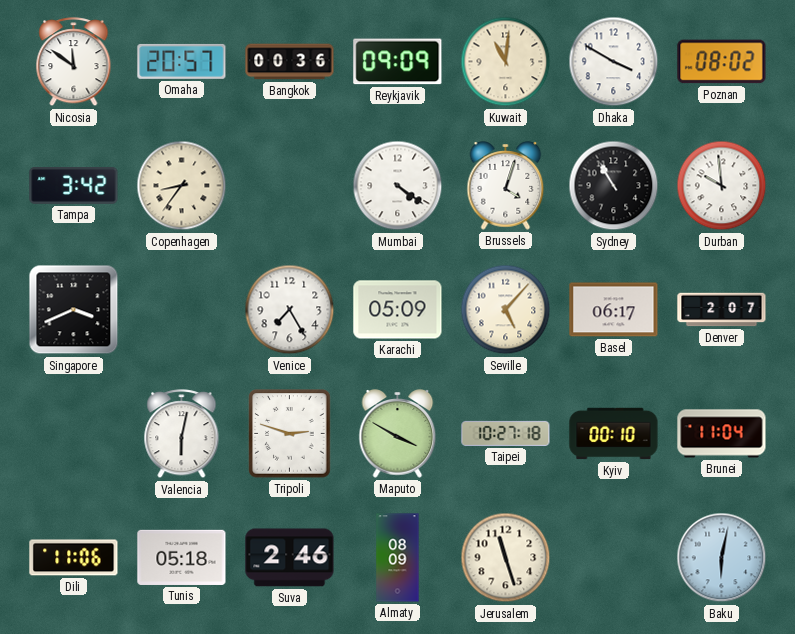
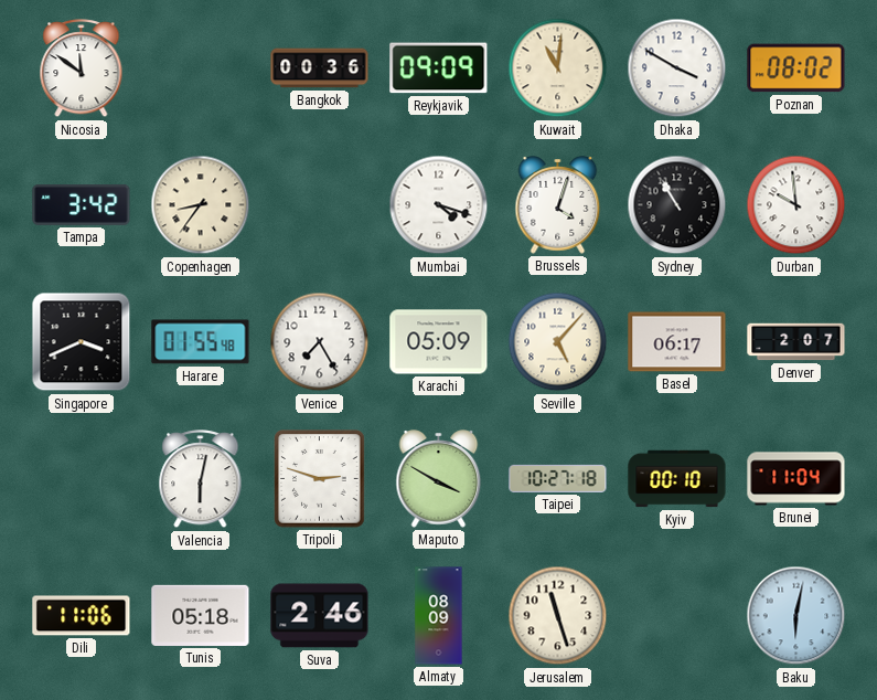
Omaha: 20:57 -> none (182, 61)
Mumbai: 4:21 -> 4:18 (439, 205)
Harare: none -> 01:55 (201, 342)
